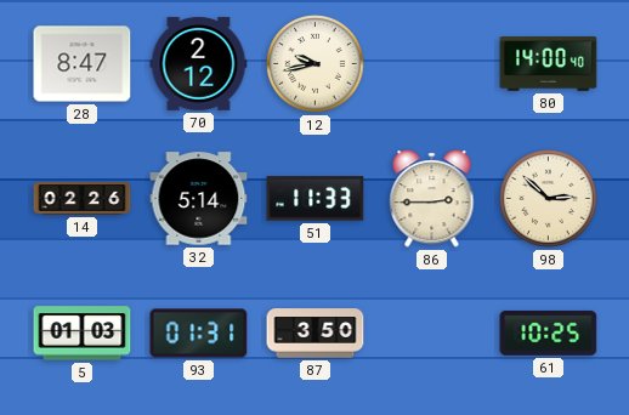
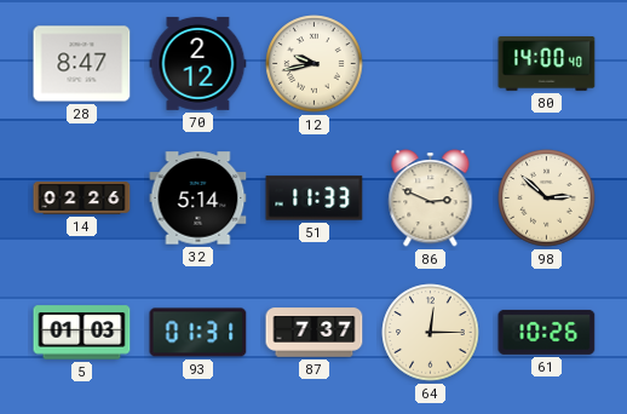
86: 2:45 -> 2:49 (431, 199)
87: 3:50 -> 7:37 (315, 333)
64: none -> 12:15 (431, 333)
61: 10:25 -> 10:26 (547, 332)
